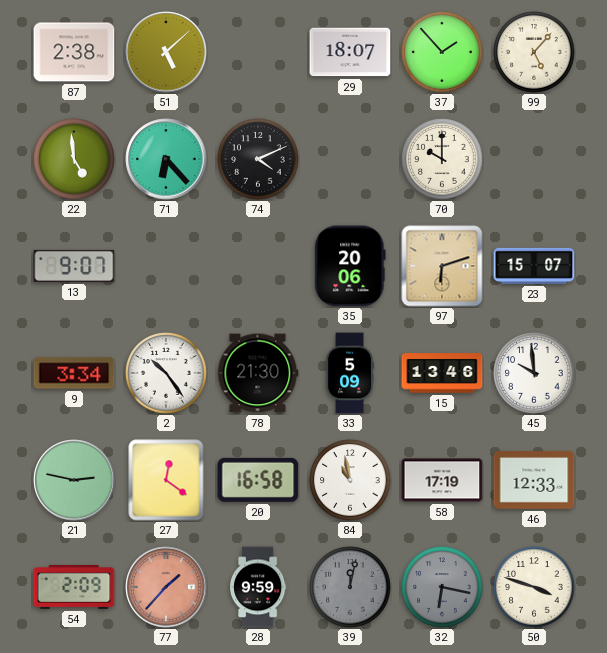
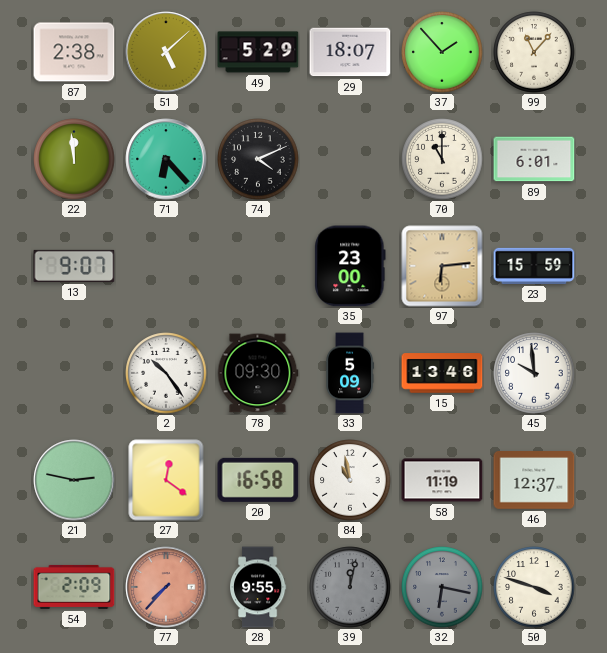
49: none -> 5:29 (258, 52)
99: 5:07 -> 11:07 (534, 52)
22: 4:59 -> 11:59 (74, 159)
70: 10:00 -> 11:00 (442, 159)
89: none -> 6:01 (534, 159)
35: 20:06 -> 23:00 (350, 266)
97: 6:12 -> 6:14 (442, 266)
23: 15:07 -> 15:59 (534, 266)
9: 3:34 -> none (74, 373)
78: 21:30 -> 09:30 (258, 373)
58: 17:19 -> 11:19 (442, 480)
46: 12:33 -> 12:37 (534, 481)
77: 1:37 -> 7:37 (166, 587)
28: 9:59 -> 9:55 (259, 587)
